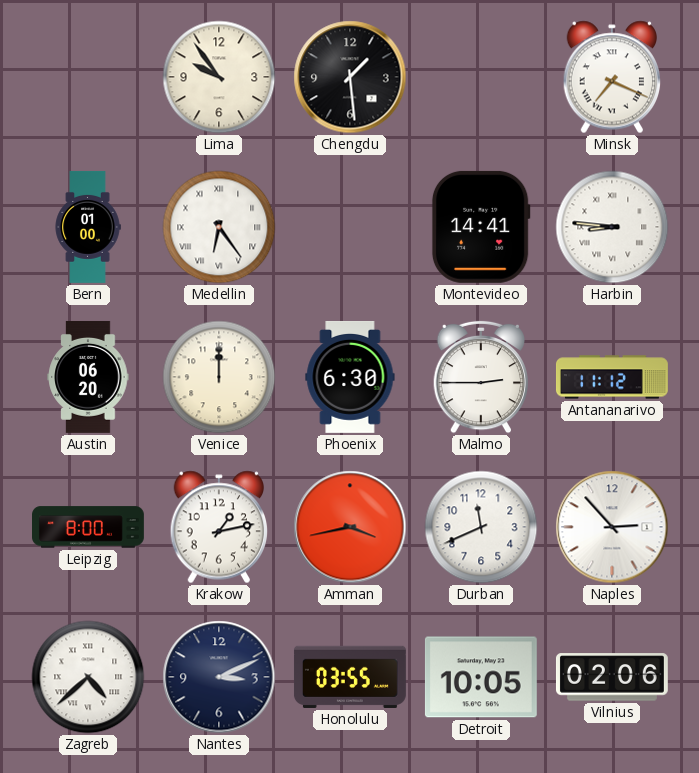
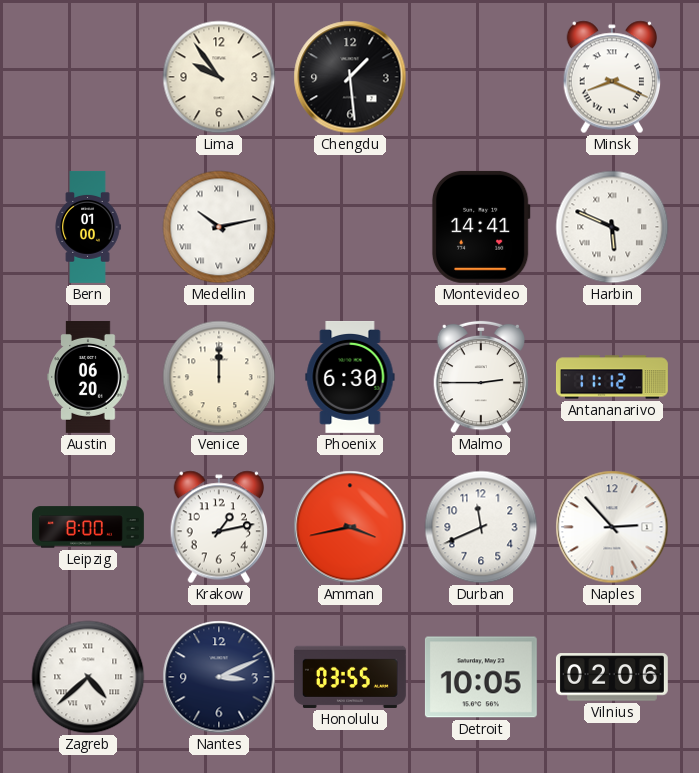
Minsk: 7:19 -> 8:19 (612, 77)
Medellin: 6:24 -> 10:13 (219, 227)
Harbin: 8:46 -> 5:49 (612, 227)
